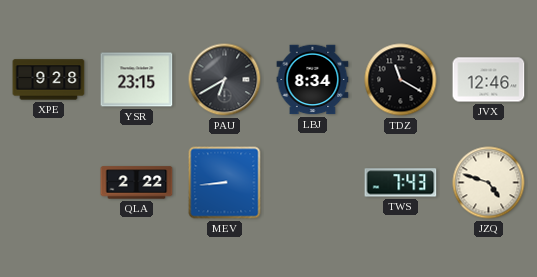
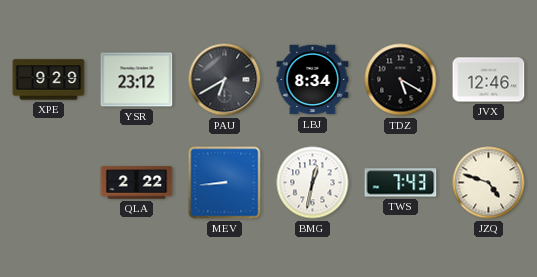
XPE: 9:28 -> 9:29 (49, 80)
YSR: 23:15 -> 23:12 (137, 80)
TDZ: 11:20 -> 5:20 (401, 80)
BMG: none -> 12:32 (313, 183)
